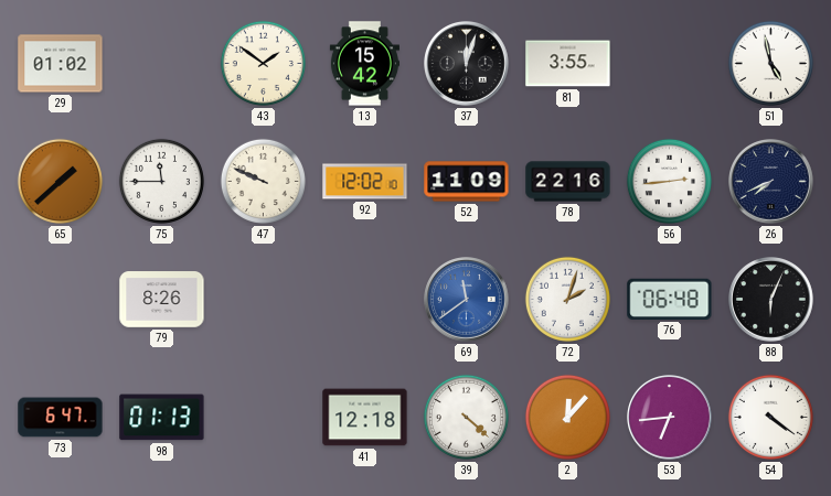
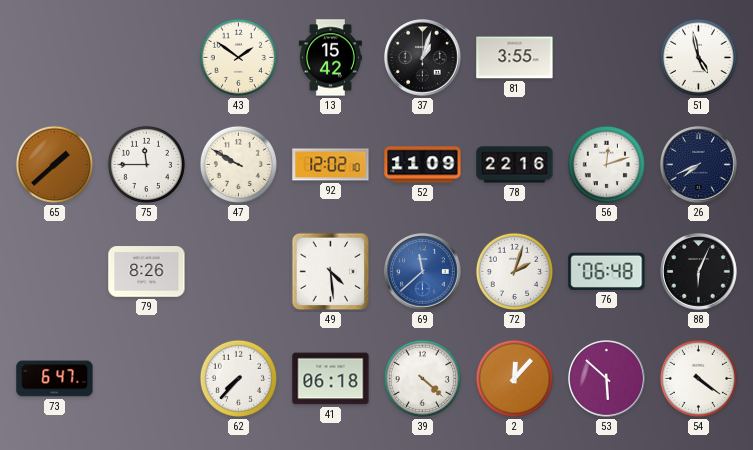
29: 01:02 -> none (61, 64)
37: 12:03 -> 1:03 (423, 58)
47: 9:49 -> 9:50 (238, 164)
56: 2:44 -> 12:12 (606, 164)
49: none -> 4:29 (331, 272)
69: 11:39 -> 11:38 (423, 272)
98: 01:13 -> none (162, 418)
62: none -> 7:37 (238, 378)
41: 12:18 -> 06:18 (331, 379)
53: 6:44 -> 5:52 (607, 379)
